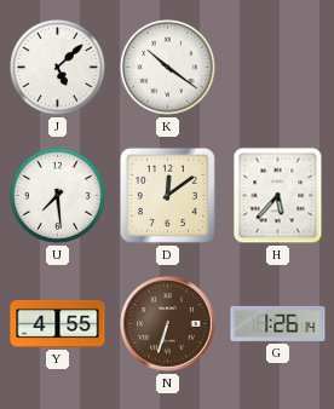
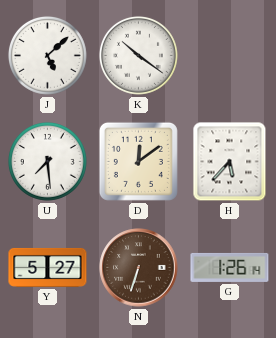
Y: 4:55 -> 5:27 (48, 267)
